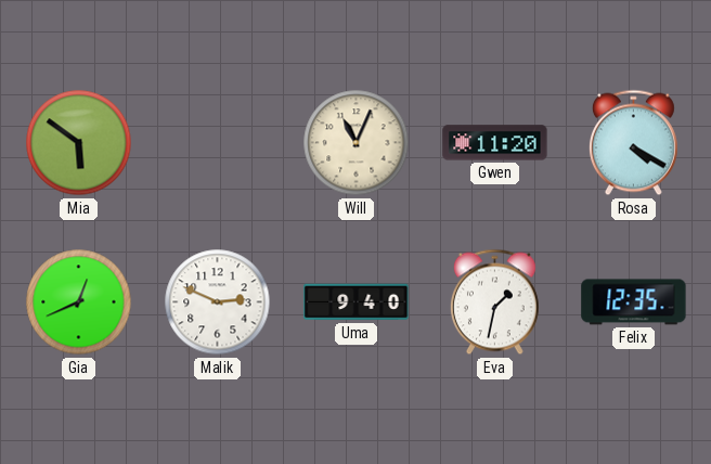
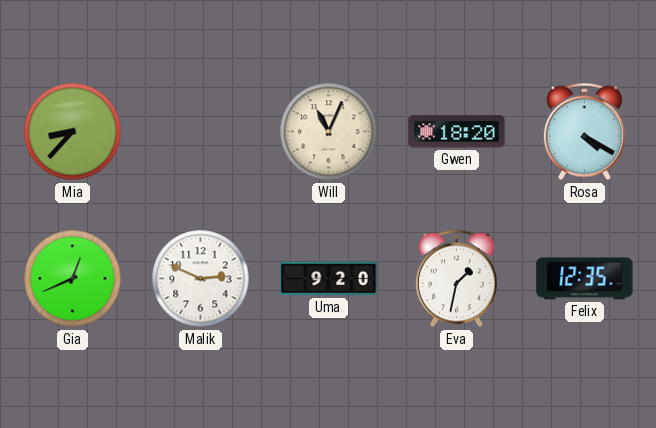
Mia: 5:51 -> 8:37 (73, 132)
Gwen: 11:20 -> 18:20 (457, 132)
Uma: 9:40 -> 9:20 (329, 279)
